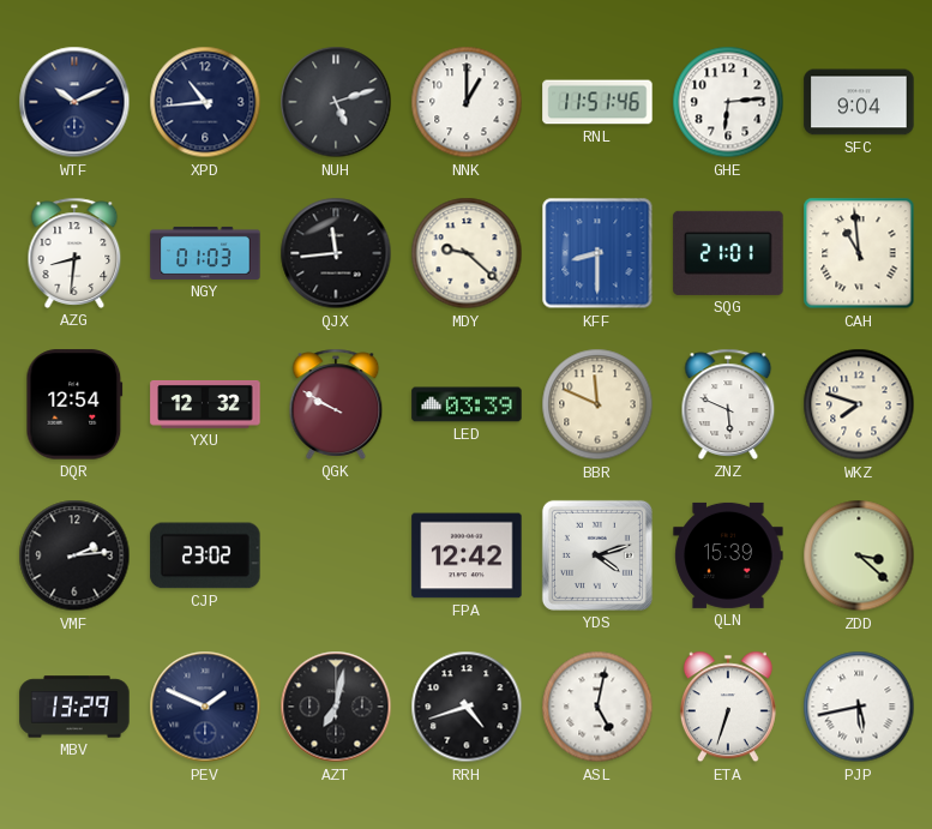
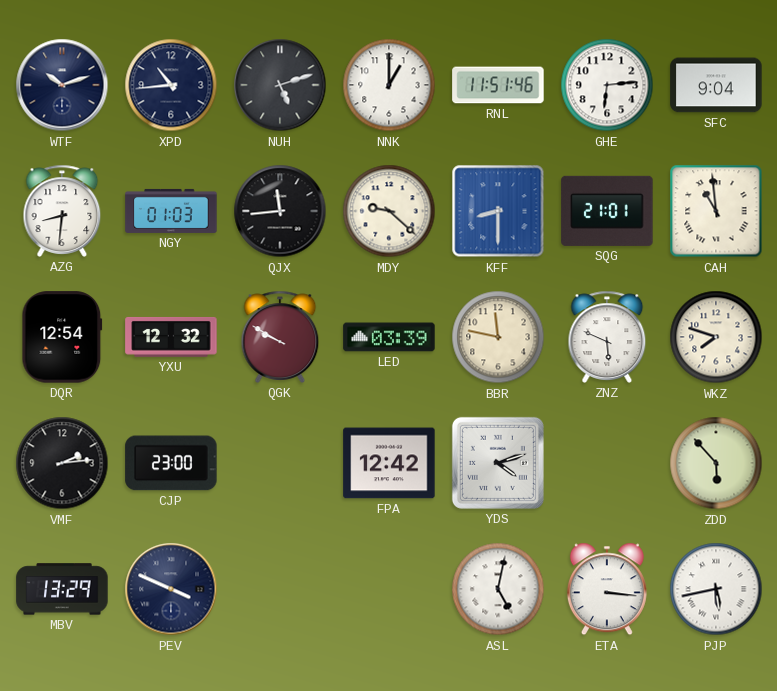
WTF: 10:11 -> 10:12 (62, 85)
BBR: 11:49 -> 11:47 (498, 337)
CJP: 23:02 -> 23:00 (171, 463)
QLN: 15:39 -> none (728, 555)
ZDD: 3:22 -> 5:53 (716, 463)
PEV: 1:49 -> 3:49 (171, 589)
AZT: 7:02 -> none (336, 707)
RRH: 4:42 -> none (467, 707)
ETA: 6:33 -> 3:16 (607, 589)
